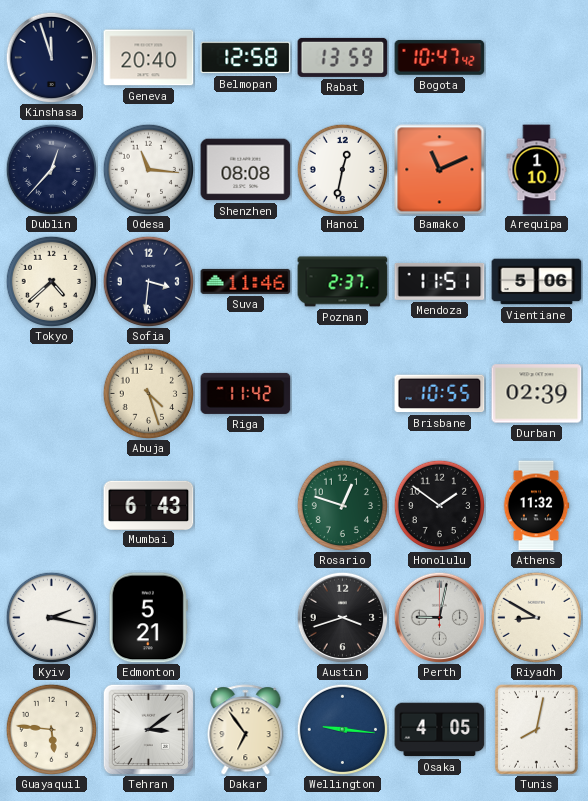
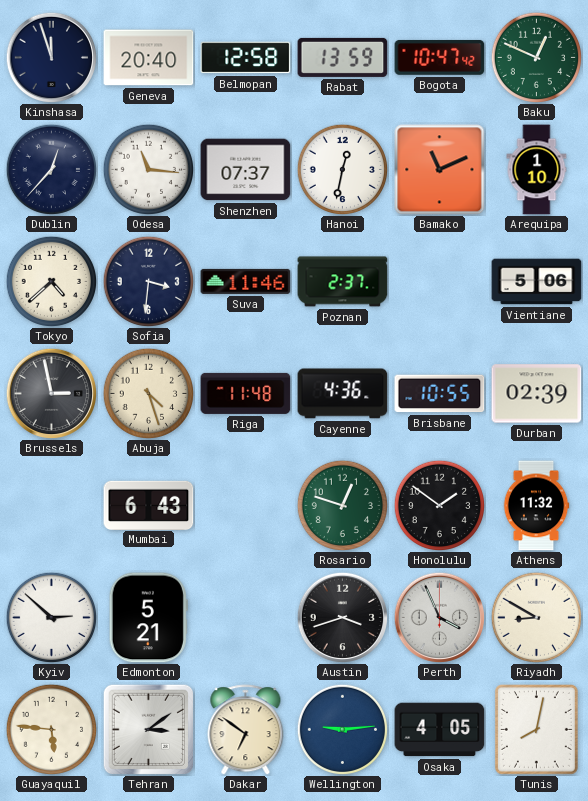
Baku: none -> 12:49 (536, 57)
Shenzhen: 08:08 -> 07:37 (246, 170)
Mendoza: 11:51 -> none (440, 281)
Brussels: none -> 2:58 (51, 393)
Riga: 11:42 -> 11:48 (246, 393)
Cayenne: none -> 4:36 (343, 394)
Kyiv: 2:17 -> 2:52 (51, 617)
Perth: 9:02 -> 3:56 (439, 617)
Dakar: 6:54 -> 6:51 (246, 730)
Wellington: 9:16 -> 9:14 (342, 729)
